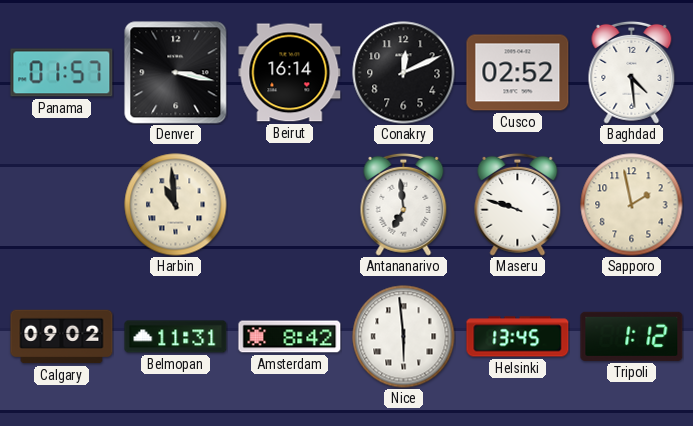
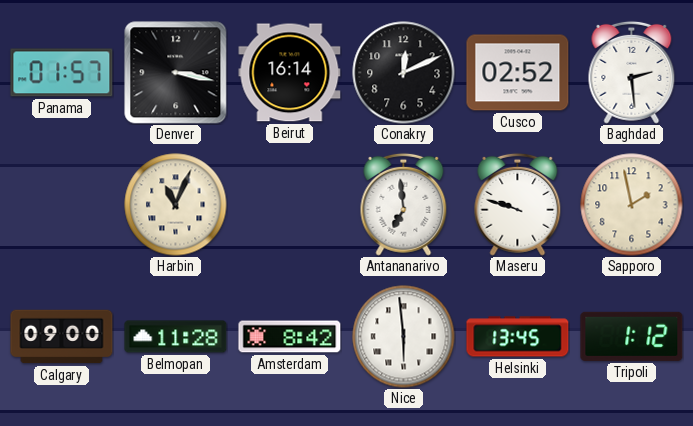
Baghdad: 4:29 -> 2:29 (632, 72)
Harbin: 10:59 -> 11:04 (176, 205)
Calgary: 09:02 -> 09:00 (62, 337)
Belmopan: 11:31 -> 11:28 (176, 337)
